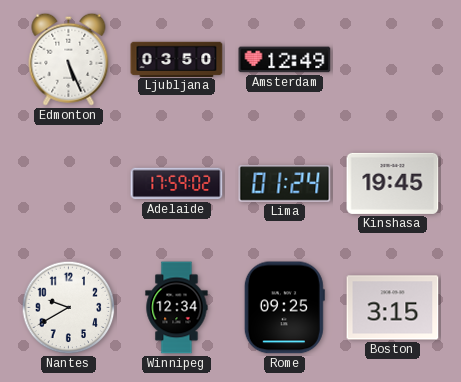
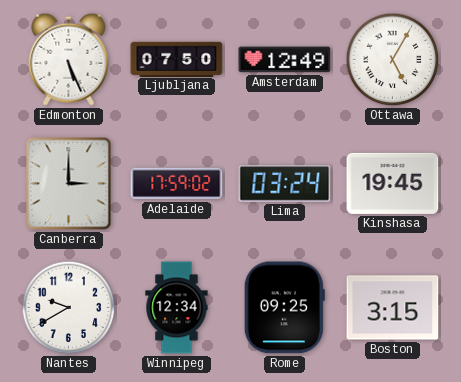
Ljubljana: 03:50 -> 07:50 (177, 59)
Ottawa: none -> 5:05 (393, 60)
Canberra: none -> 3:00 (69, 184)
Lima: 01:24 -> 03:24 (285, 184)
